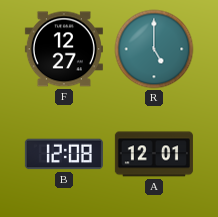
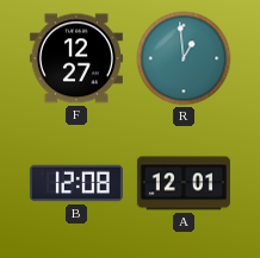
R: 5:00 -> 12:59 (184, 58)
